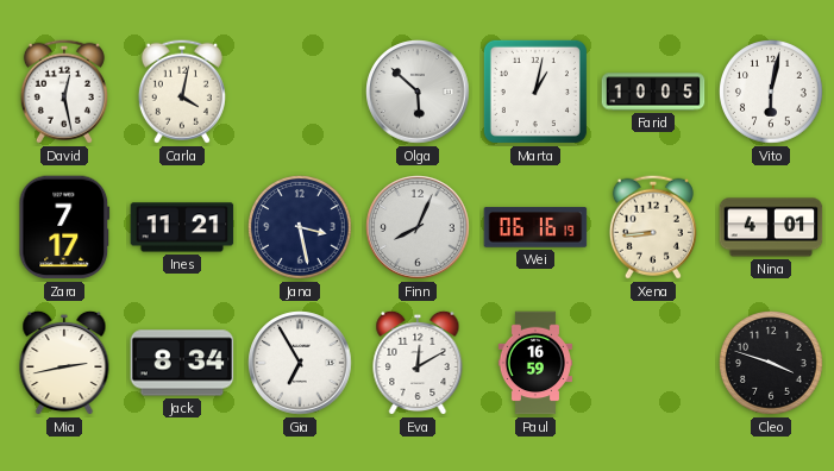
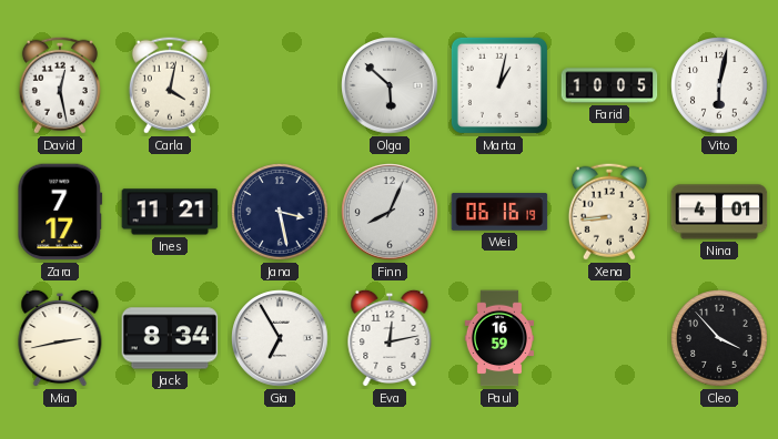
Eva: 12:10 -> 12:13 (390, 338)
Cleo: 3:48 -> 3:53 (719, 338)
